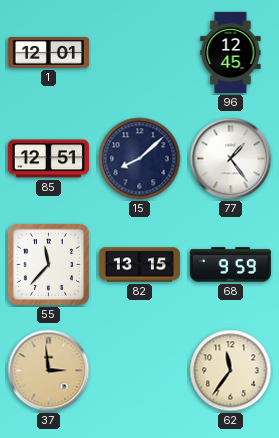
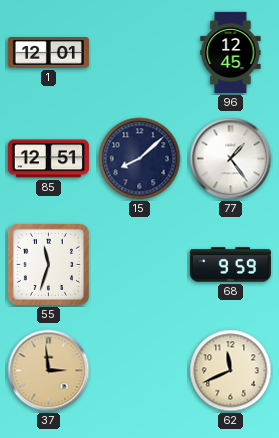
55: 11:37 -> 11:33 (48, 264)
82: 13:15 -> none (139, 265)
62: 11:36 -> 11:41 (231, 371)
